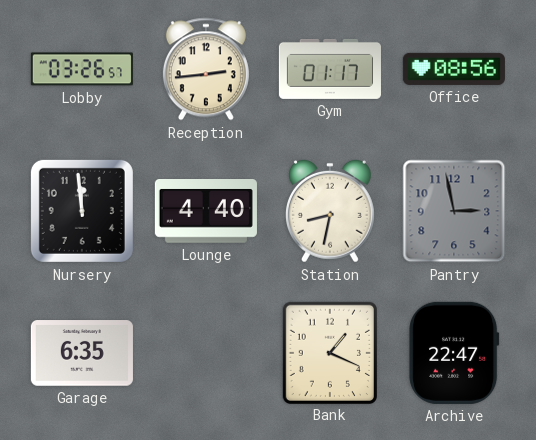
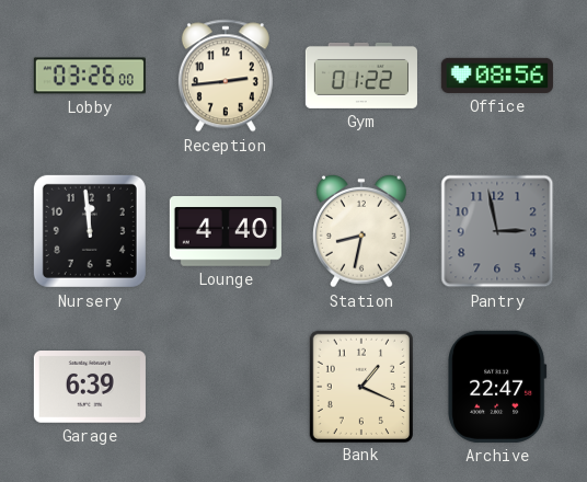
Lobby: 03:26:57 -> 03:26:00 (90, 76)
Gym: 01:17 -> 01:22 (361, 76)
Garage: 6:35 -> 6:39 (90, 387)
